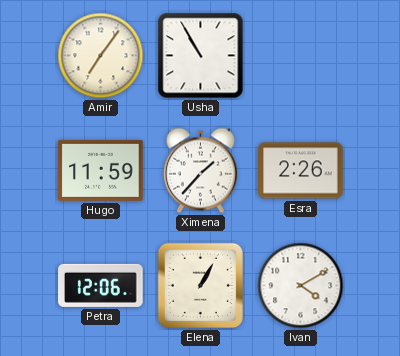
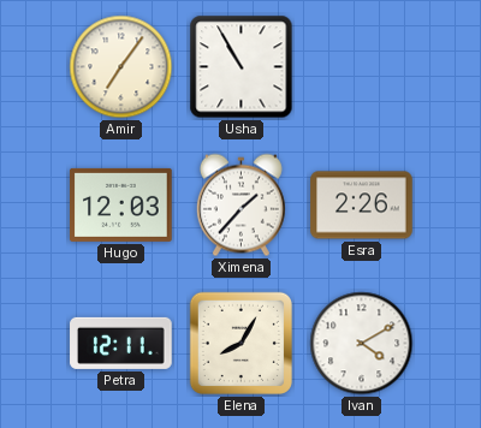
Hugo: 11:59 -> 12:03 (121, 204)
Petra: 12:06 -> 12:11 (121, 343)
Elena: 1:05 -> 8:05 (240, 343)
